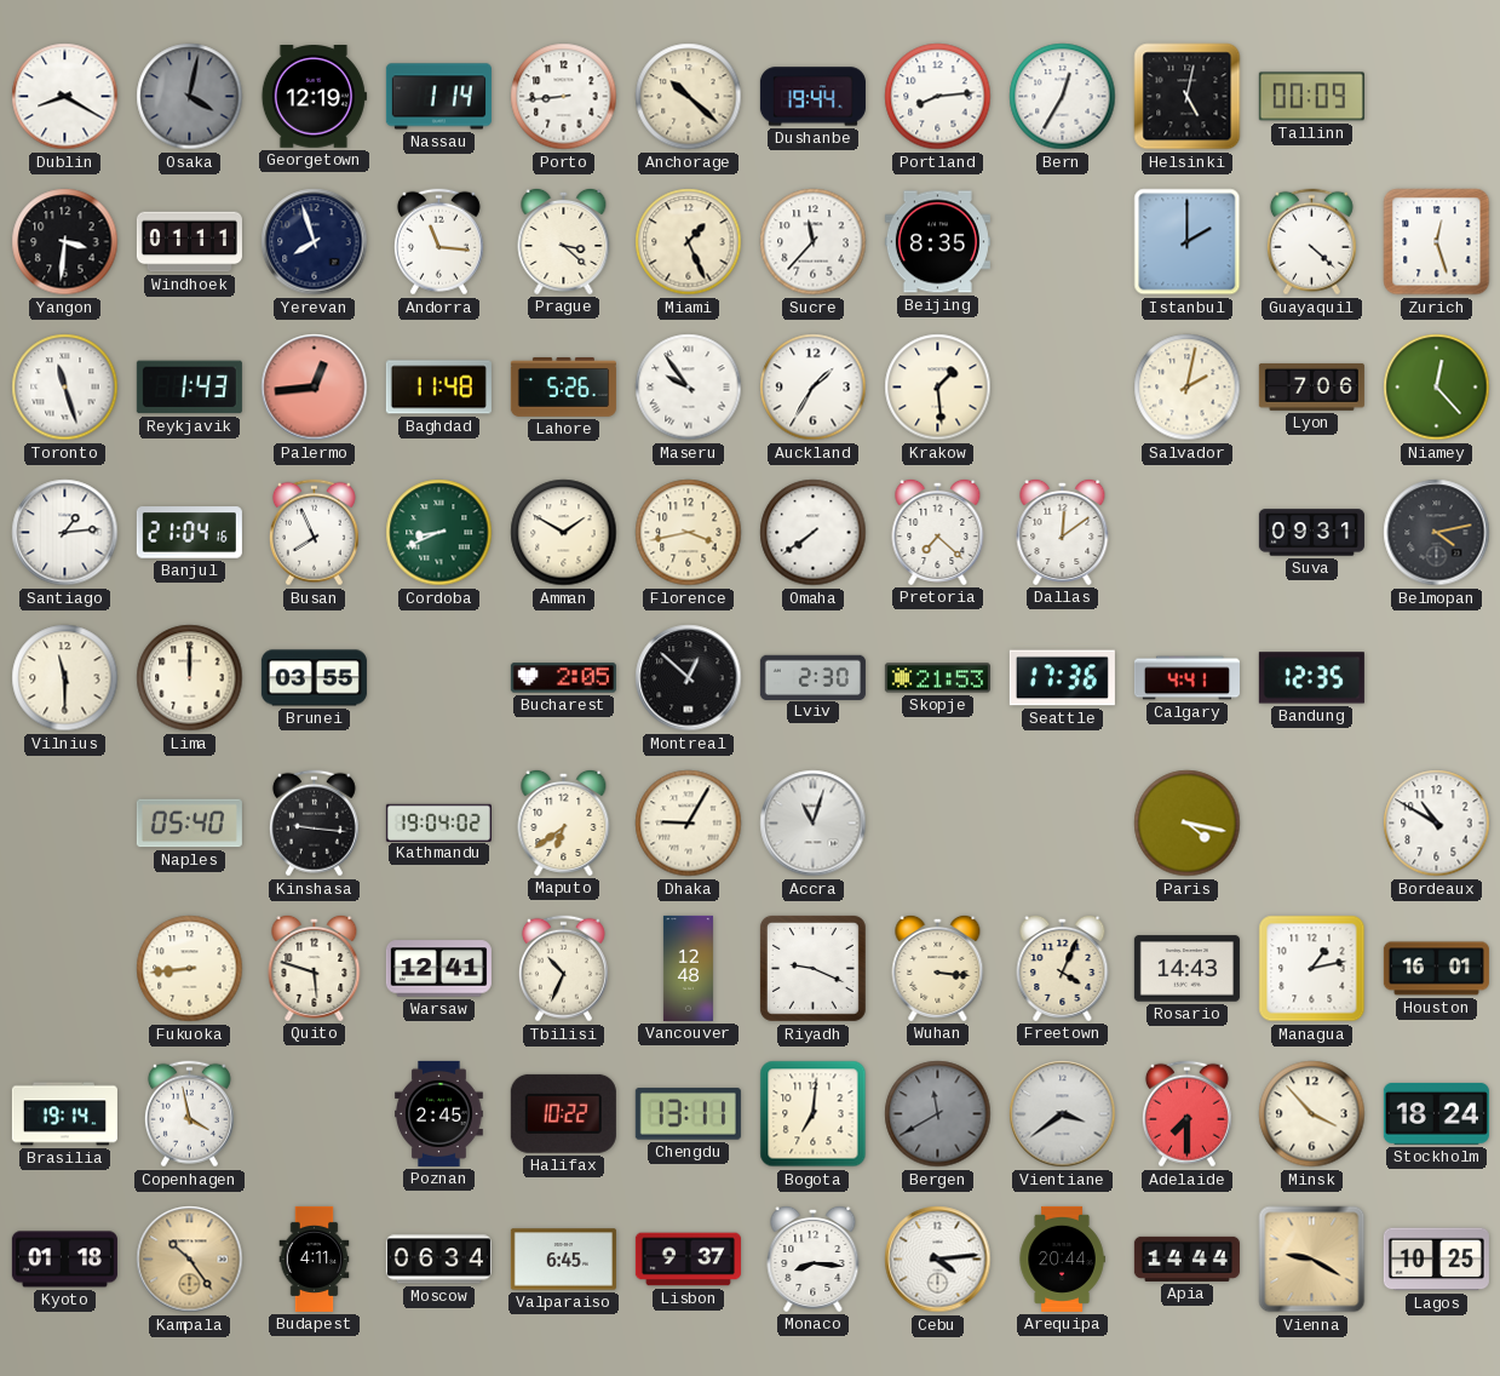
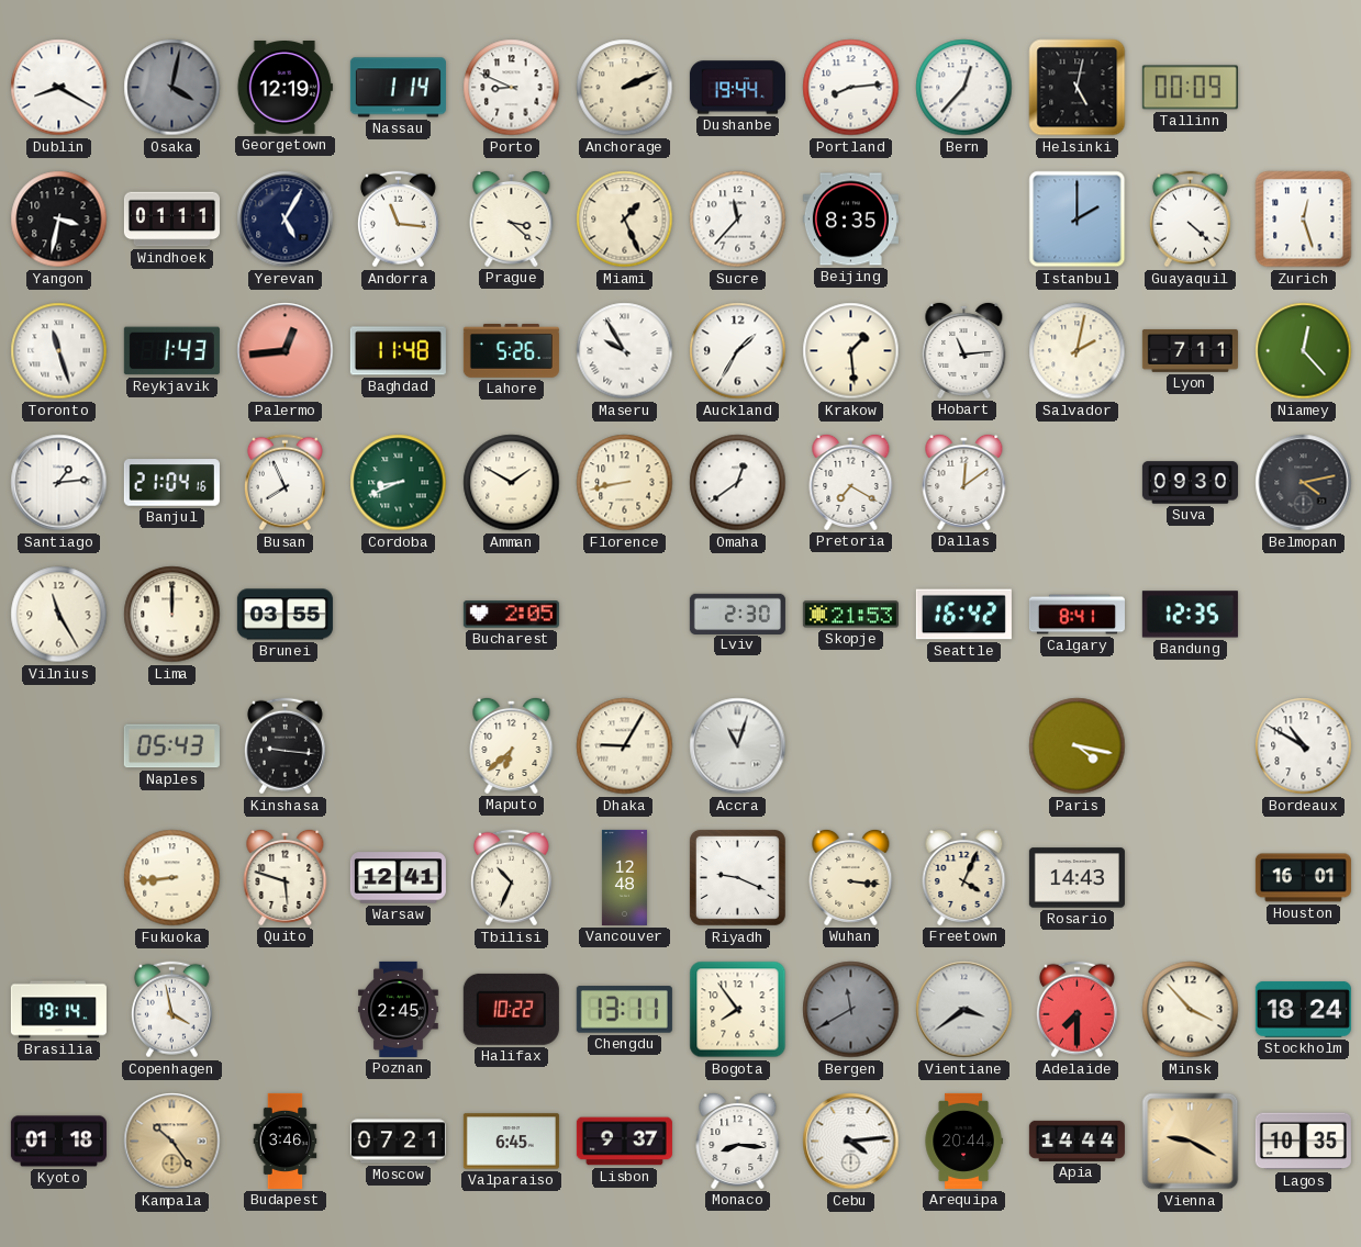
Porto: 8:44 -> 8:49 (512, 88)
Anchorage: 10:22 -> 2:11 (625, 88)
Bern: 12:35 -> 12:37 (964, 88)
Yangon: 3:31 -> 3:32 (59, 220)
Yerevan: 7:57 -> 5:05 (286, 220)
Maseru: 9:54 -> 9:55 (625, 351)
Hobart: none -> 11:14 (964, 350)
Lyon: 7:06 -> 7:11 (1190, 350)
Florence: 3:43 -> 8:43 (625, 483)
Omaha: 7:39 -> 12:39 (738, 483)
Pretoria: 7:22 -> 7:20 (851, 482)
Suva: 09:31 -> 09:30 (1190, 483)
Vilnius: 11:30 -> 11:25 (59, 615)
Montreal: 12:52 -> none (689, 678)
Seattle: 17:36 -> 16:42 (963, 615)
Calgary: 4:41 -> 8:41 (1076, 615)
Naples: 05:40 -> 05:43 (171, 746)
Kathmandu: 19:04 -> none (438, 822)
Maputo: 6:39 -> 6:38 (512, 745)
Managua: 1:13 -> none (1312, 969)
Bogota: 7:01 -> 7:54 (738, 1010)
Budapest: 4:11 -> 3:46 (286, 1141)
Moscow: 06:34 -> 07:21 (398, 1142)
Lagos: 10:25 -> 10:35 (1303, 1142)
